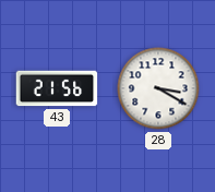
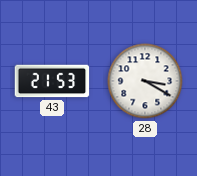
43: 21:56 -> 21:53 (52, 81)
